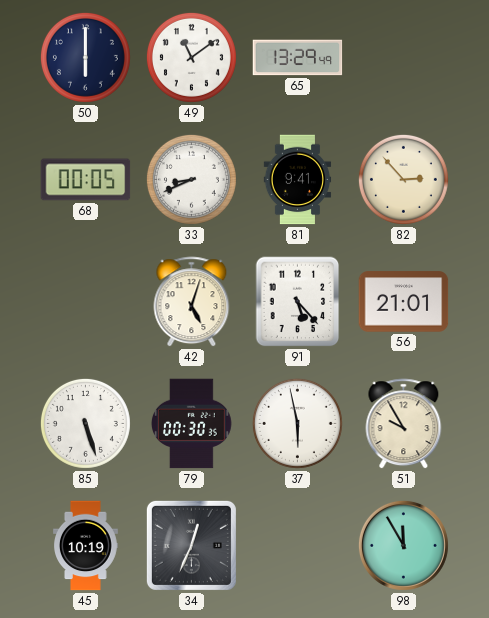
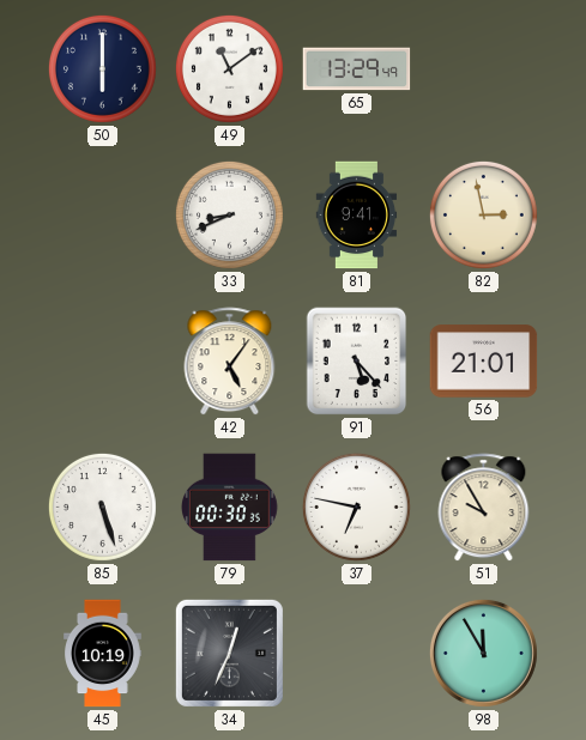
68: 00:05 -> none (86, 180)
82: 2:53 -> 2:58 (483, 214)
42: 5:03 -> 5:06 (230, 362)
37: 5:58 -> 6:47 (356, 507)
